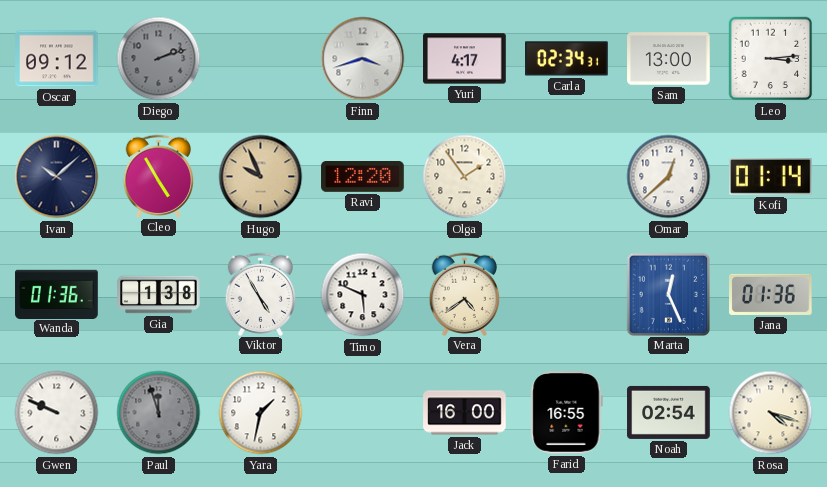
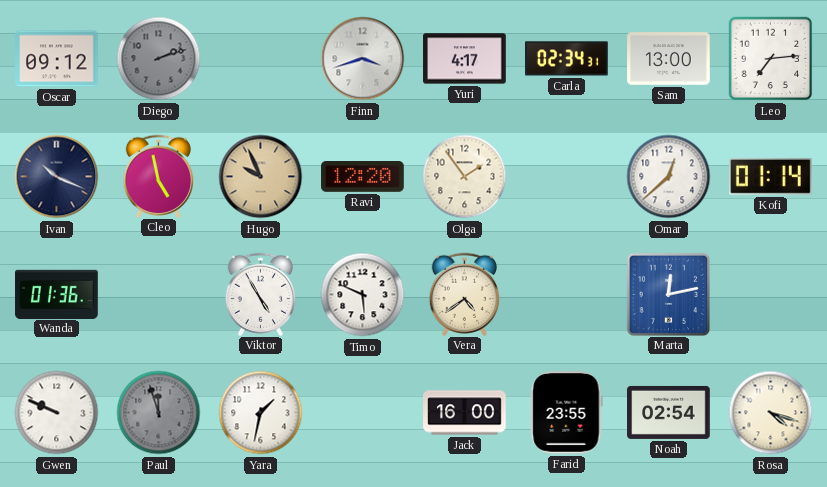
Leo: 3:14 -> 7:14 (771, 59)
Ivan: 10:08 -> 10:19 (57, 177)
Cleo: 4:55 -> 4:58 (159, 176)
Gia: 1:38 -> none (159, 295)
Marta: 12:26 -> 12:13 (668, 294)
Jana: 01:36 -> none (771, 294)
Farid: 16:55 -> 23:55 (567, 413)
